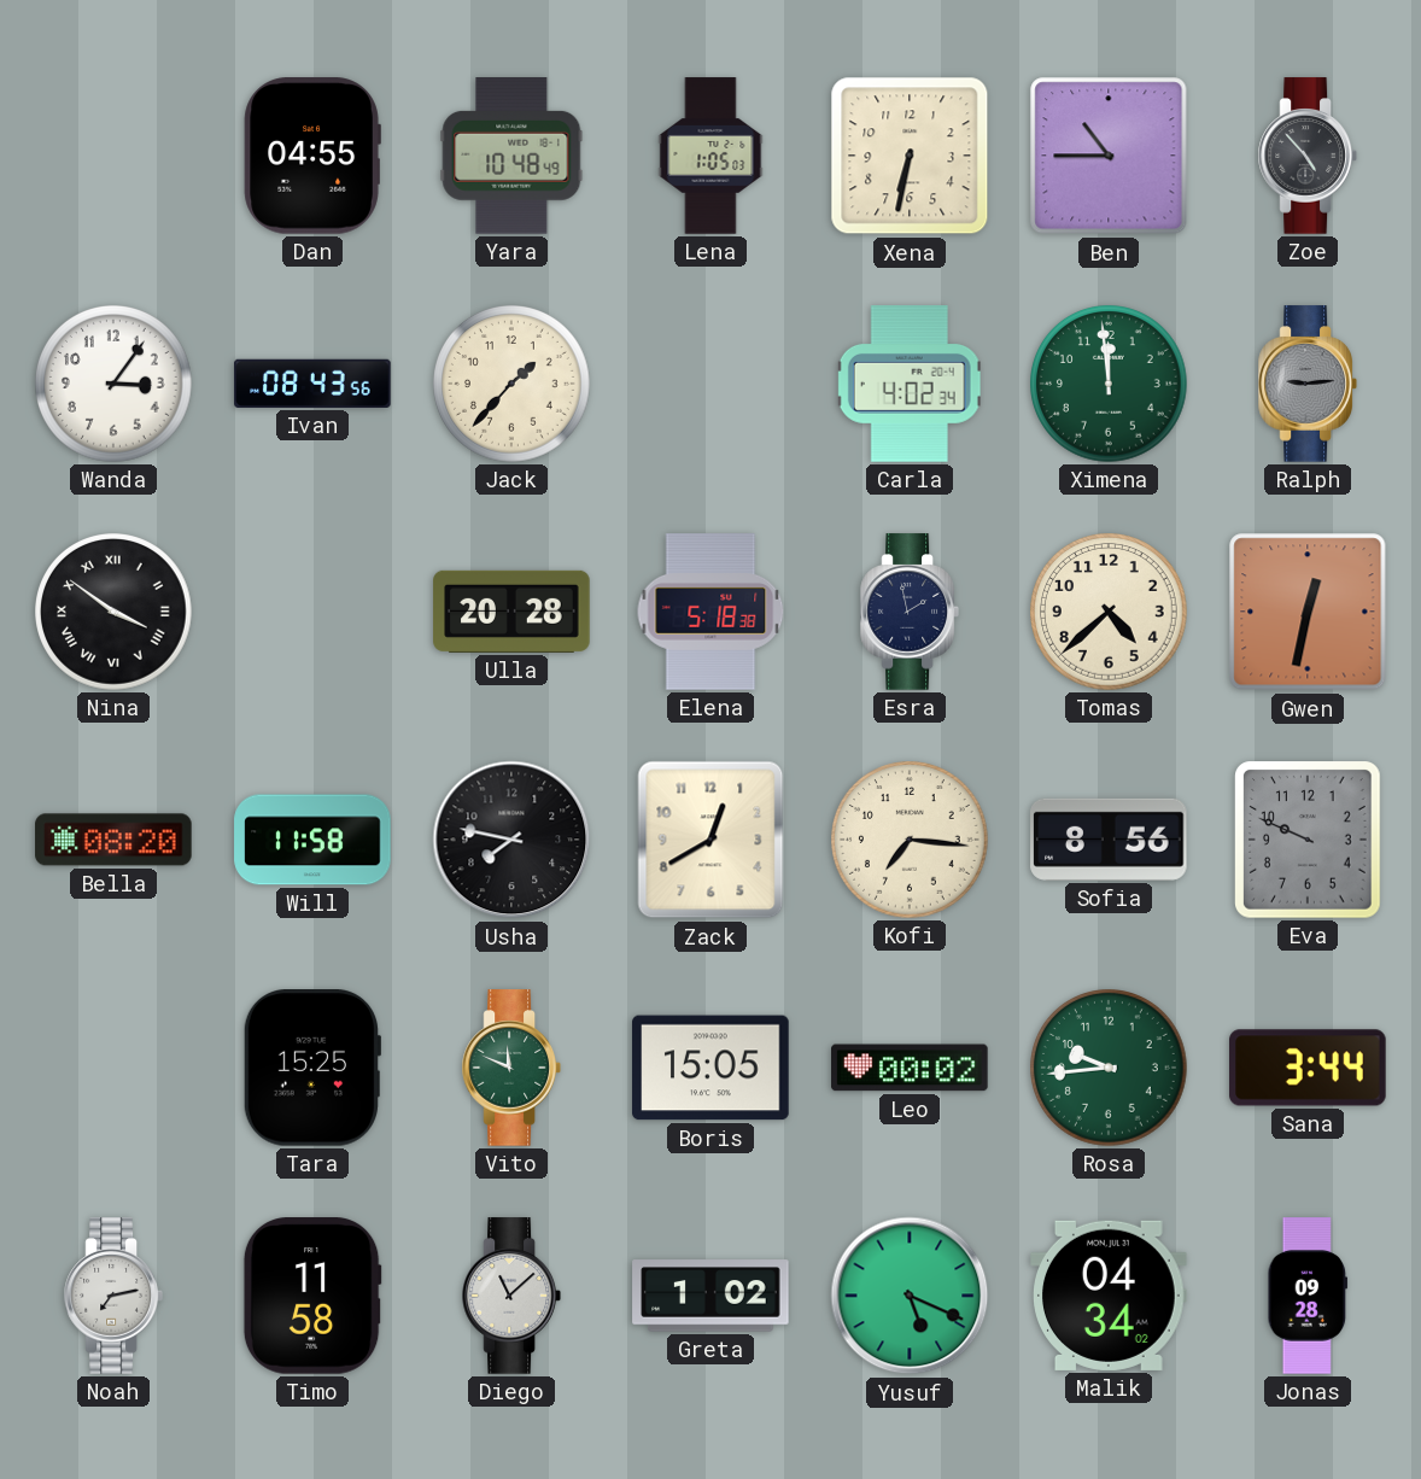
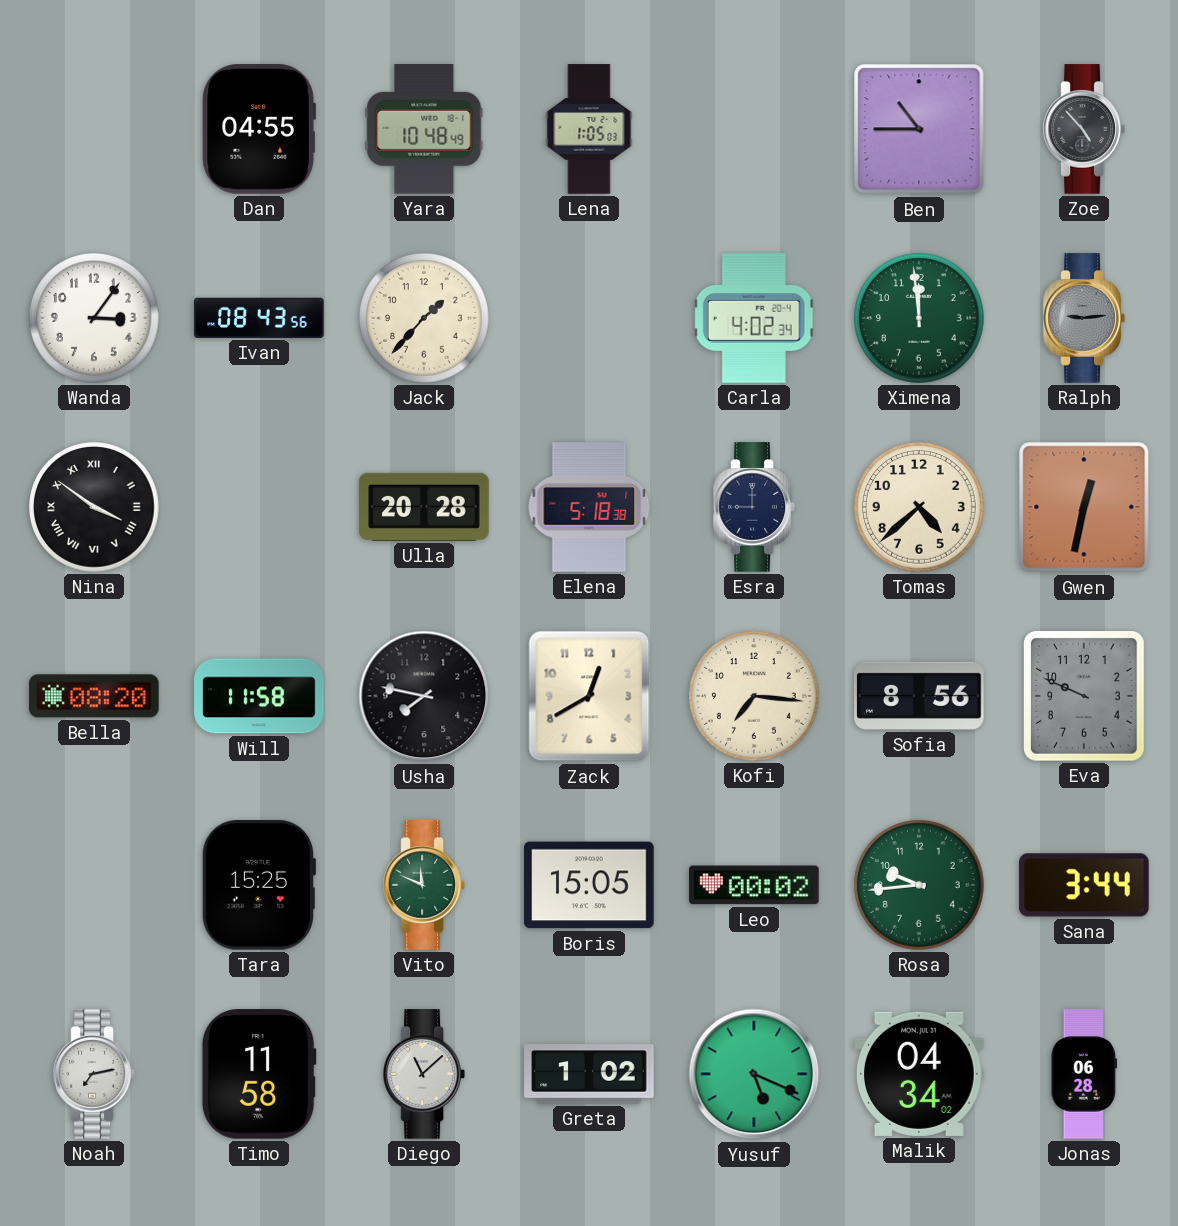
Xena: 6:32 -> none (910, 156)
Esra: 1:58 -> 9:00 (754, 507)
Jonas: 09:28 -> 06:28 (1084, 1074)
